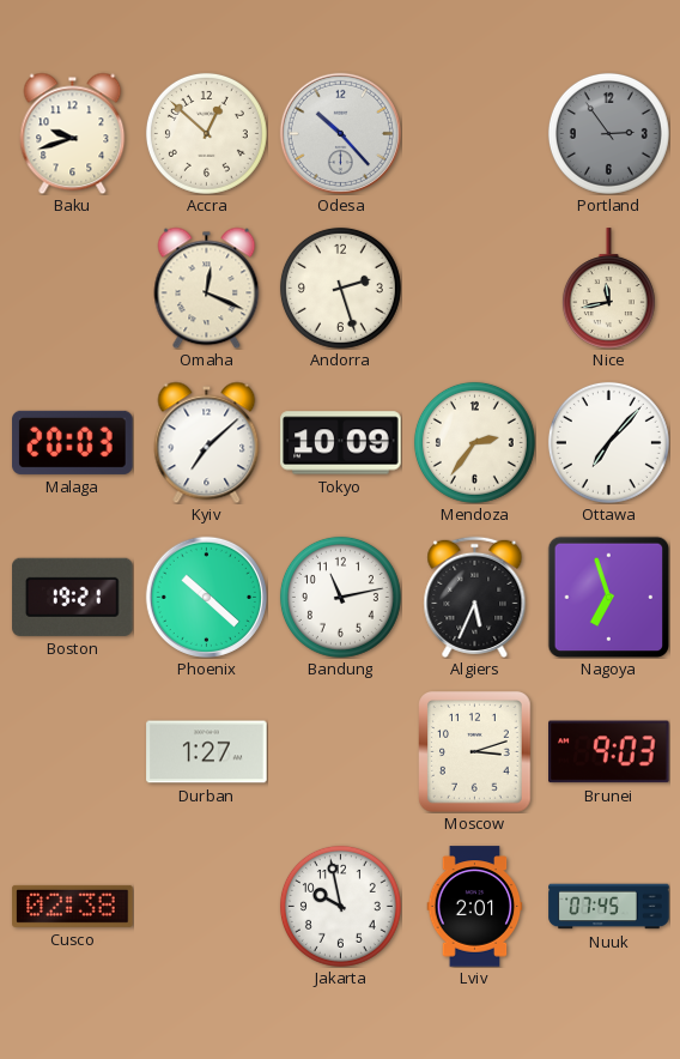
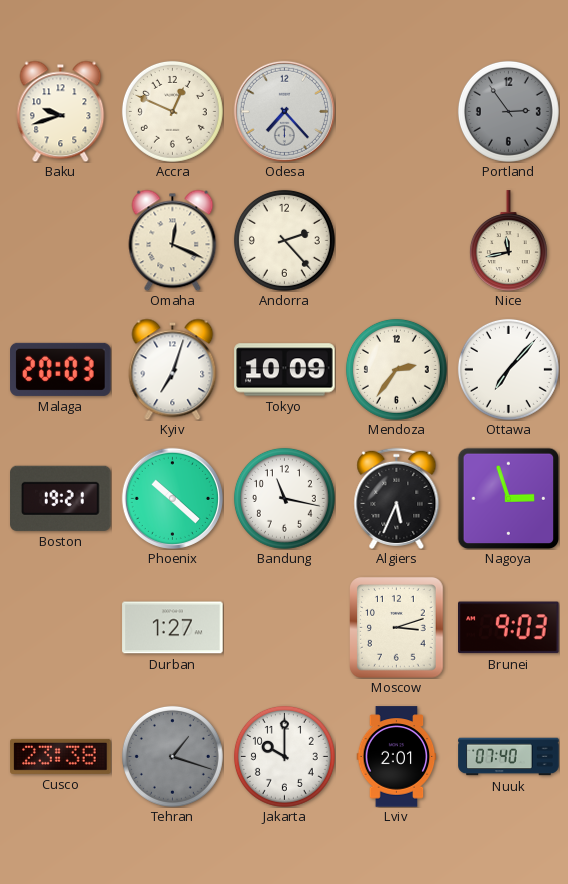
Accra: 12:52 -> 12:49 (172, 111)
Odesa: 10:23 -> 7:23 (284, 111)
Andorra: 2:27 -> 2:23 (284, 240)
Kyiv: 7:08 -> 7:03 (173, 369)
Bandung: 11:13 -> 11:17 (284, 498)
Nagoya: 6:57 -> 2:57 (508, 498)
Cusco: 02:38 -> 23:38 (61, 756)
Tehran: none -> 1:18 (172, 756)
Jakarta: 9:58 -> 10:00 (284, 756)
Nuuk: 07:45 -> 07:40 (509, 757)
